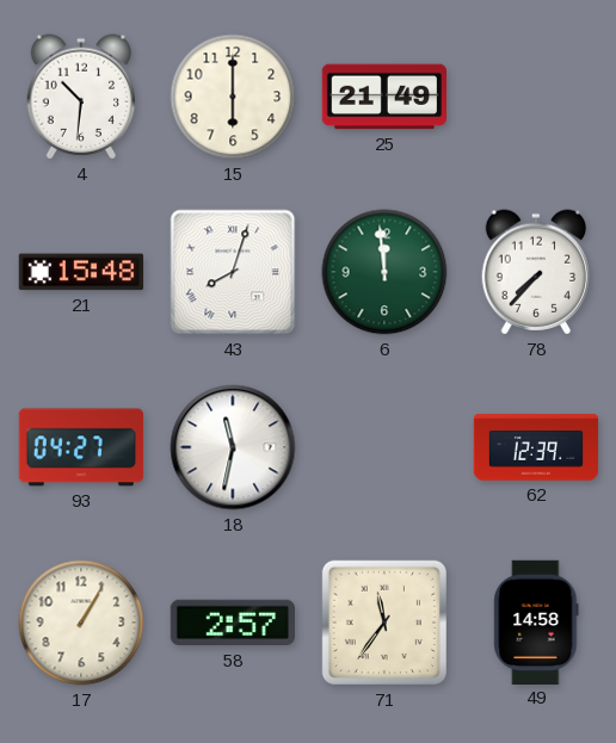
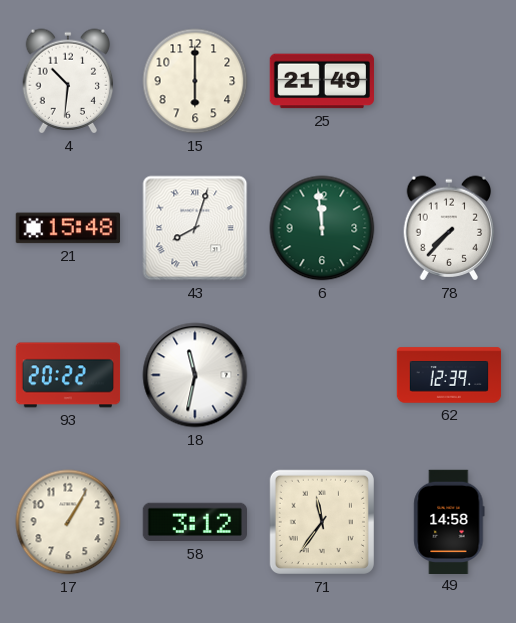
93: 04:27 -> 20:22 (68, 375)
58: 2:57 -> 3:12 (194, 522)
